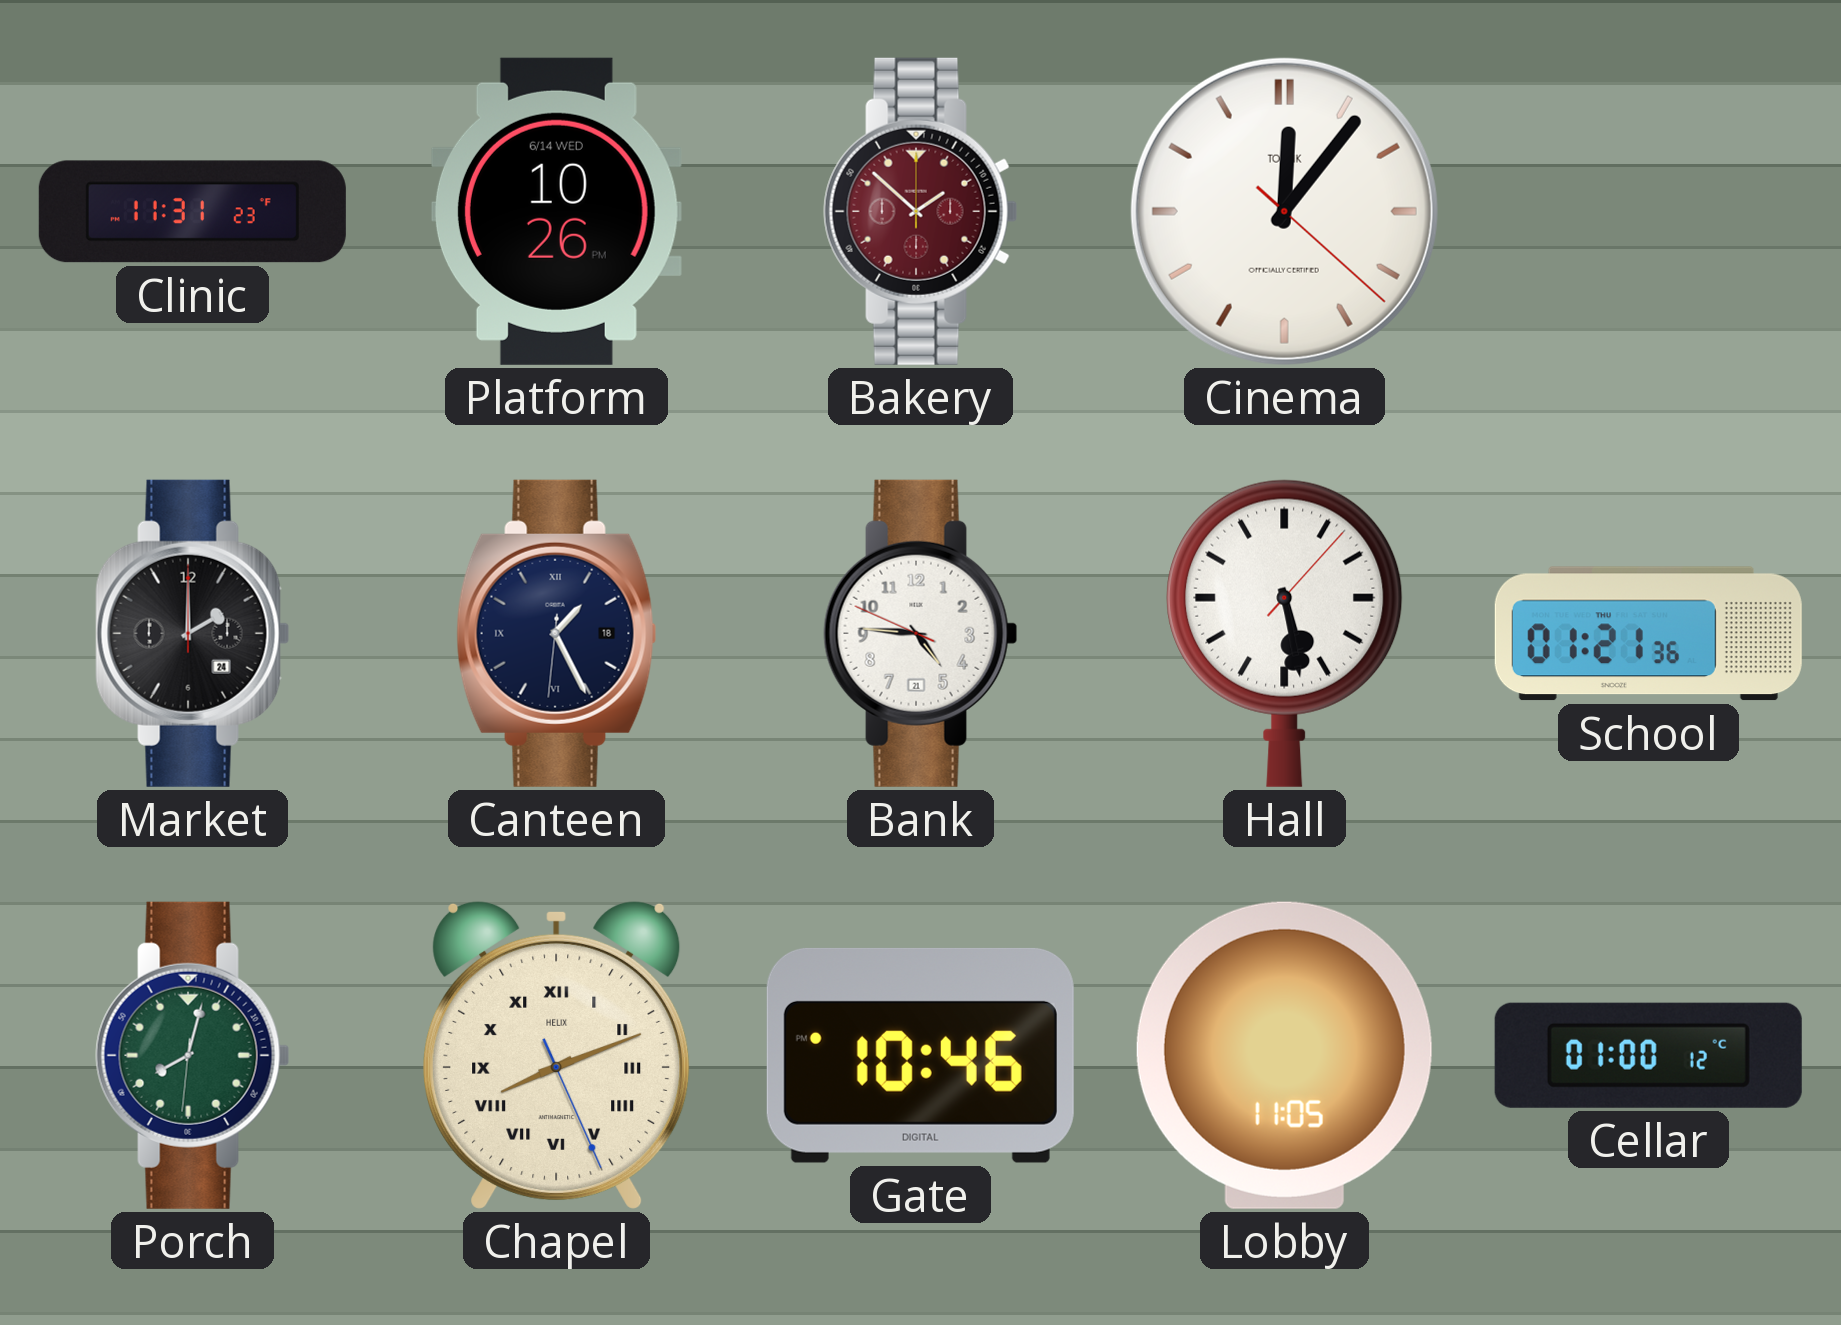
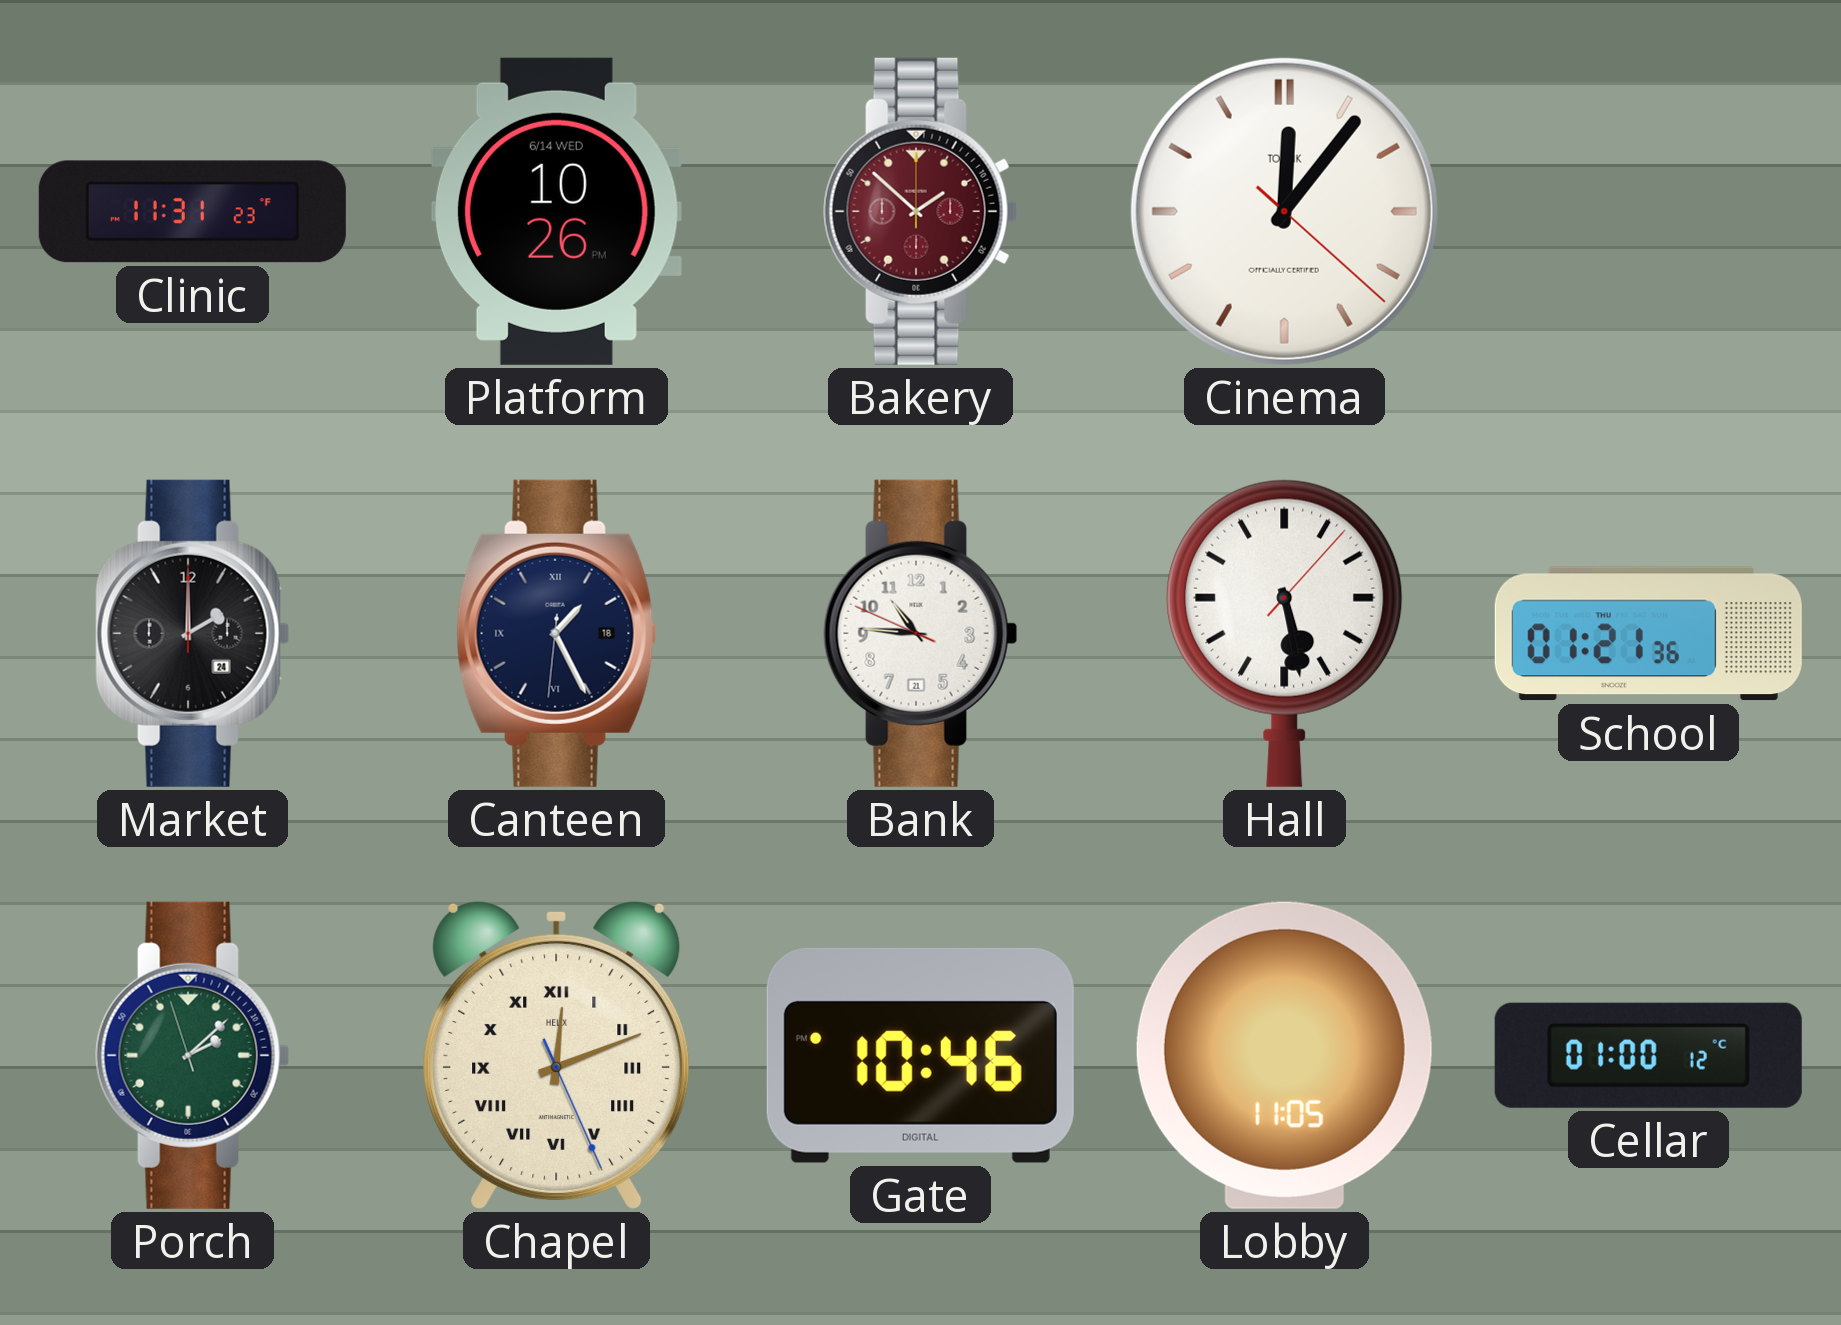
Bank: 4:45 -> 10:45 (921, 633)
Porch: 8:02 -> 2:07 (193, 1055)
Chapel: 8:11 -> 12:11 (557, 1055)
